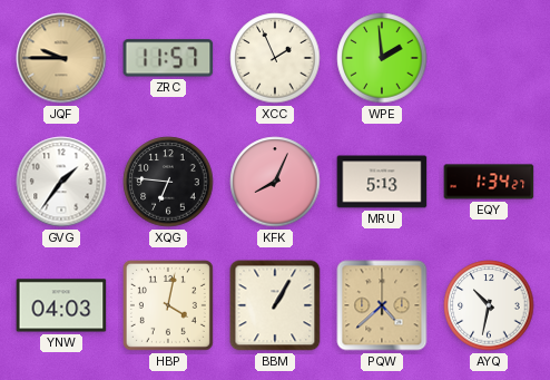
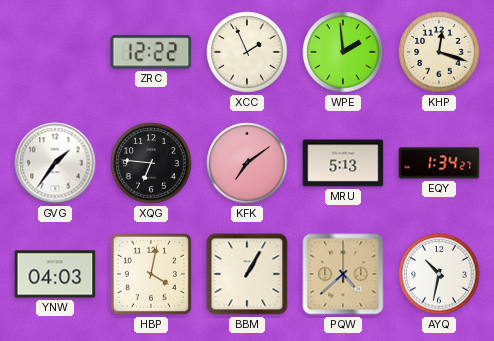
JQF: 9:45 -> none (61, 58)
ZRC: 11:57 -> 12:22 (151, 52)
KHP: none -> 12:18 (439, 52)
KFK: 8:04 -> 7:09 (247, 163)
